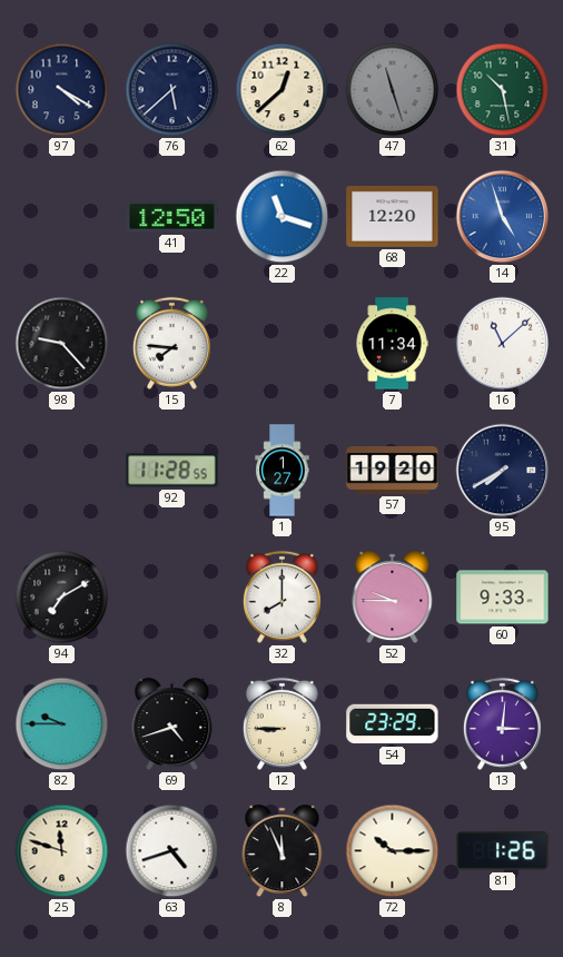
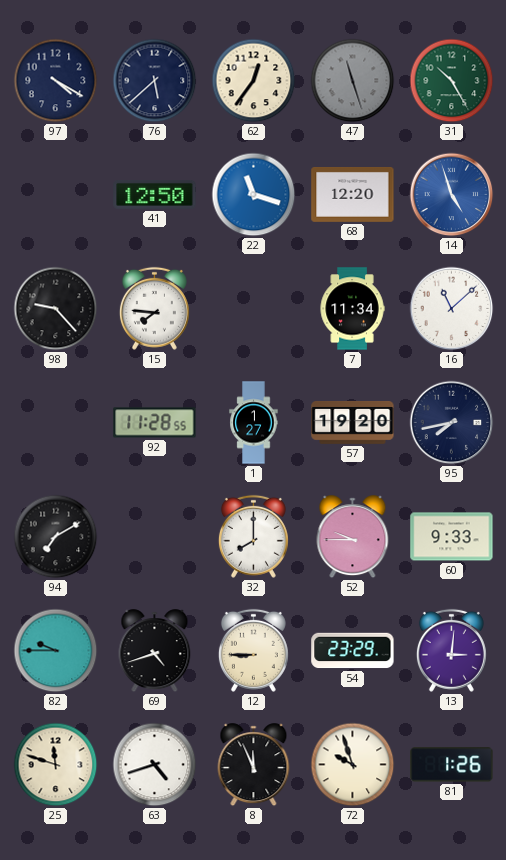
62: 12:38 -> 12:36 (254, 81)
31: 10:28 -> 10:25 (452, 81)
95: 7:40 -> 7:43 (452, 423)
72: 10:15 -> 9:57 (353, 765)
